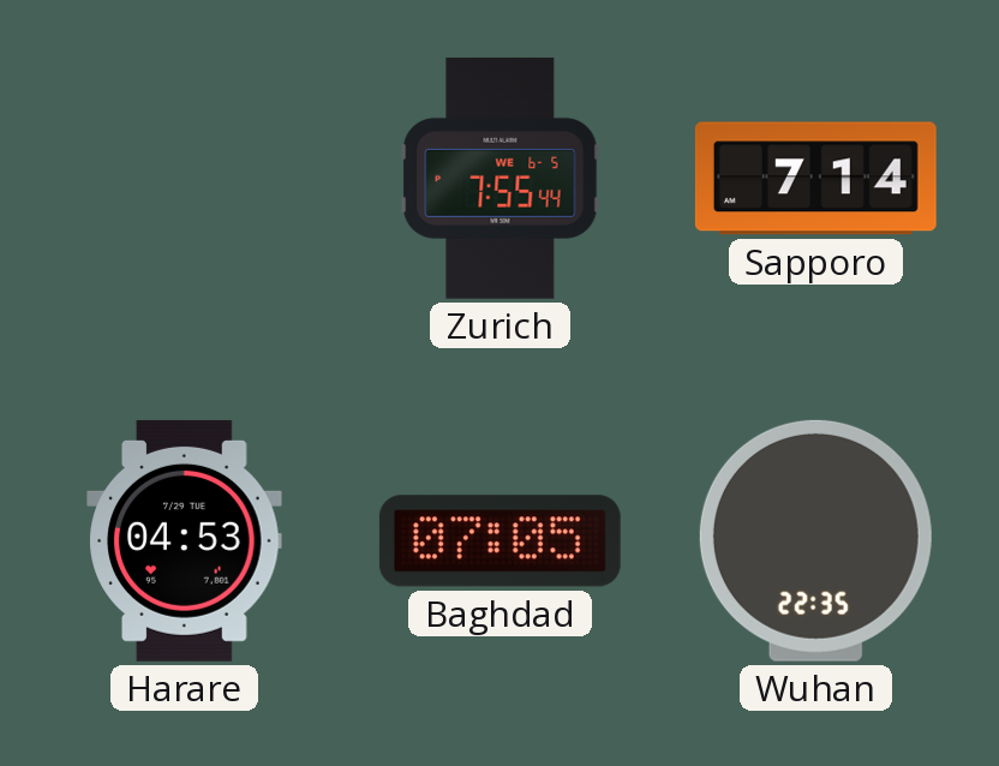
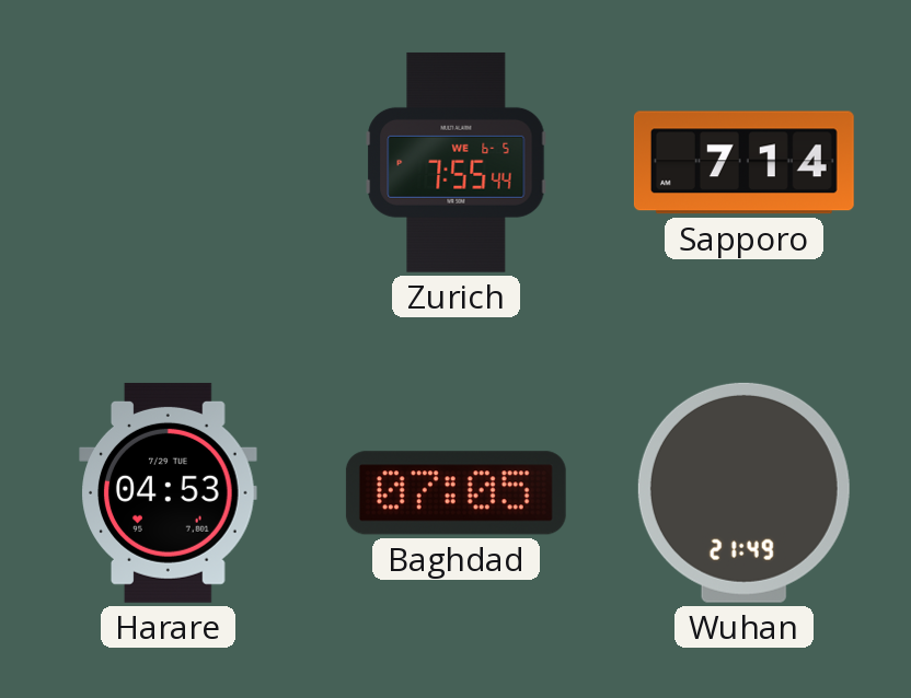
Wuhan: 22:35 -> 21:49 (743, 492)
